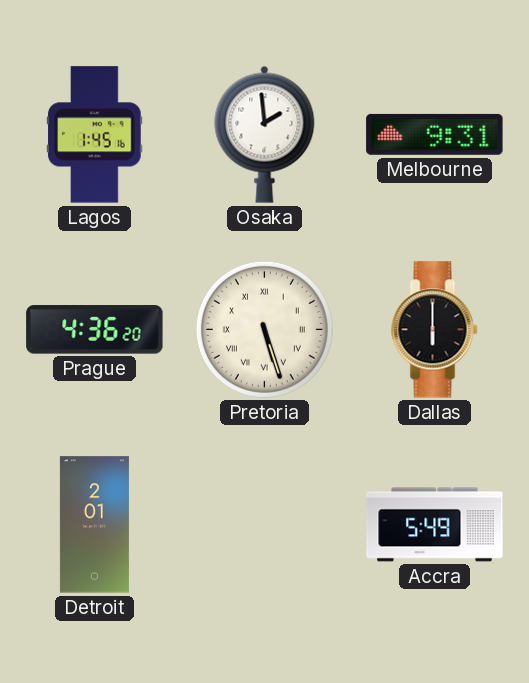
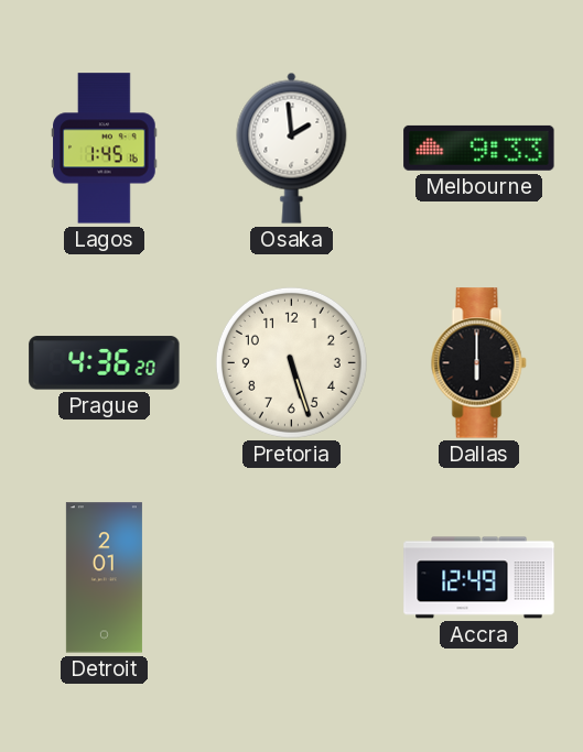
Melbourne: 9:31 -> 9:33 (479, 148)
Pretoria numerals: Roman -> Arabic (291, 362)
Accra: 5:49 -> 12:49 (479, 578)
